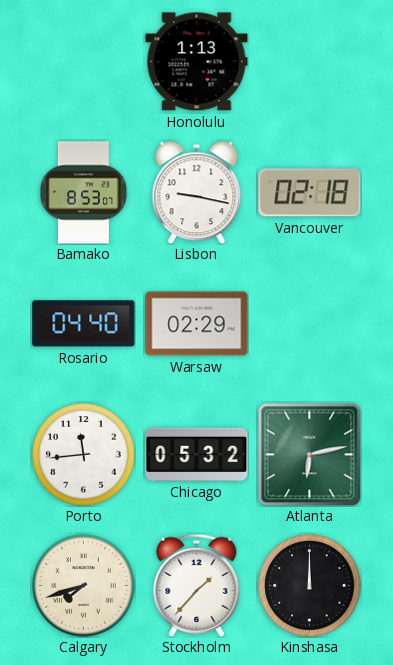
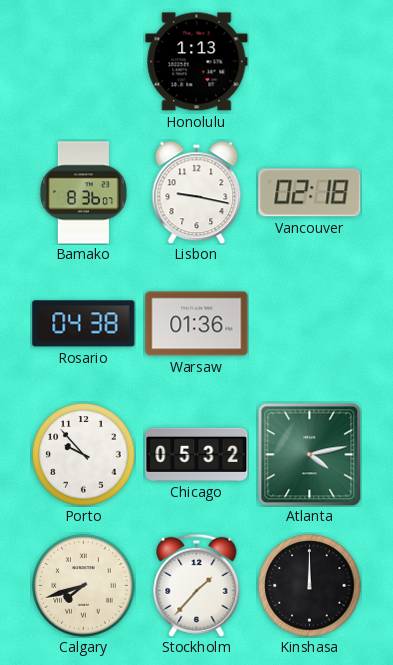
Bamako: 8:53 -> 8:36 (83, 193)
Rosario: 04:40 -> 04:38 (84, 324)
Warsaw: 02:29 -> 01:36 (197, 324)
Porto: 11:44 -> 9:53 (84, 455)
Atlanta: 6:13 -> 4:13 (309, 454)
